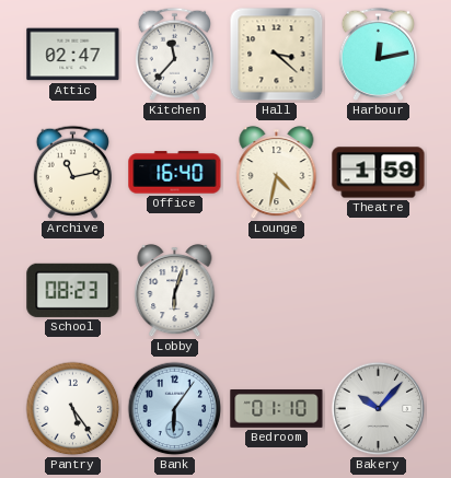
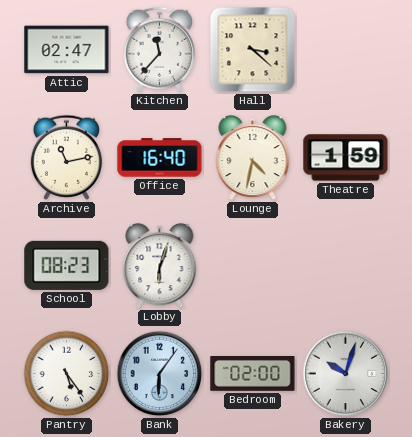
Harbour: 12:13 -> none (378, 54)
Bedroom: 01:10 -> 02:00 (253, 374)
Bakery: 10:07 -> 10:03 (346, 374)
